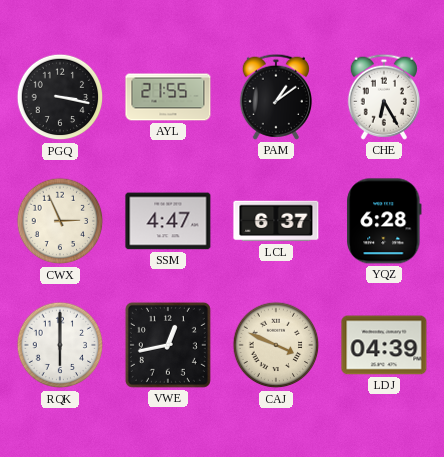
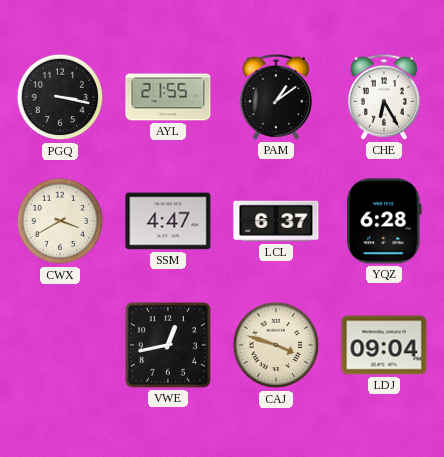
CWX: 2:56 -> 3:40 (60, 221)
RQK: 6:00 -> none (60, 345)
CAJ: 3:49 -> 3:48 (276, 345)
LDJ: 04:39 -> 09:04 (384, 345)
